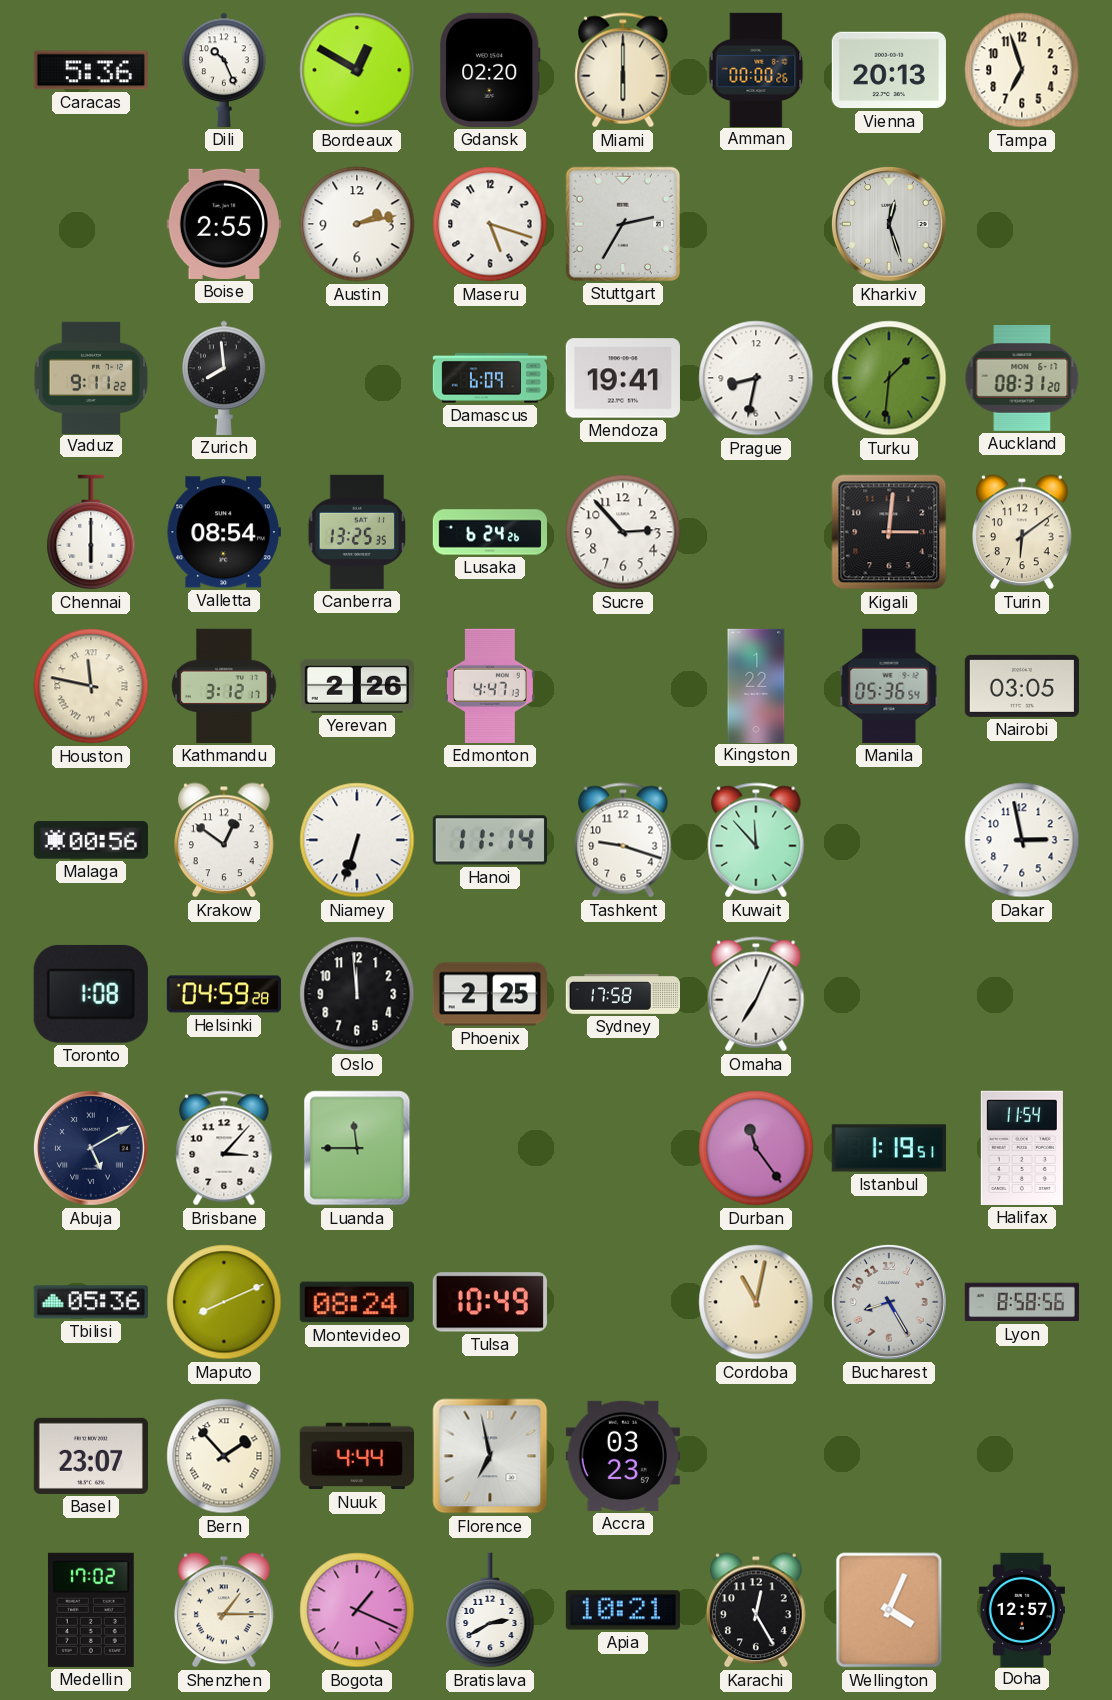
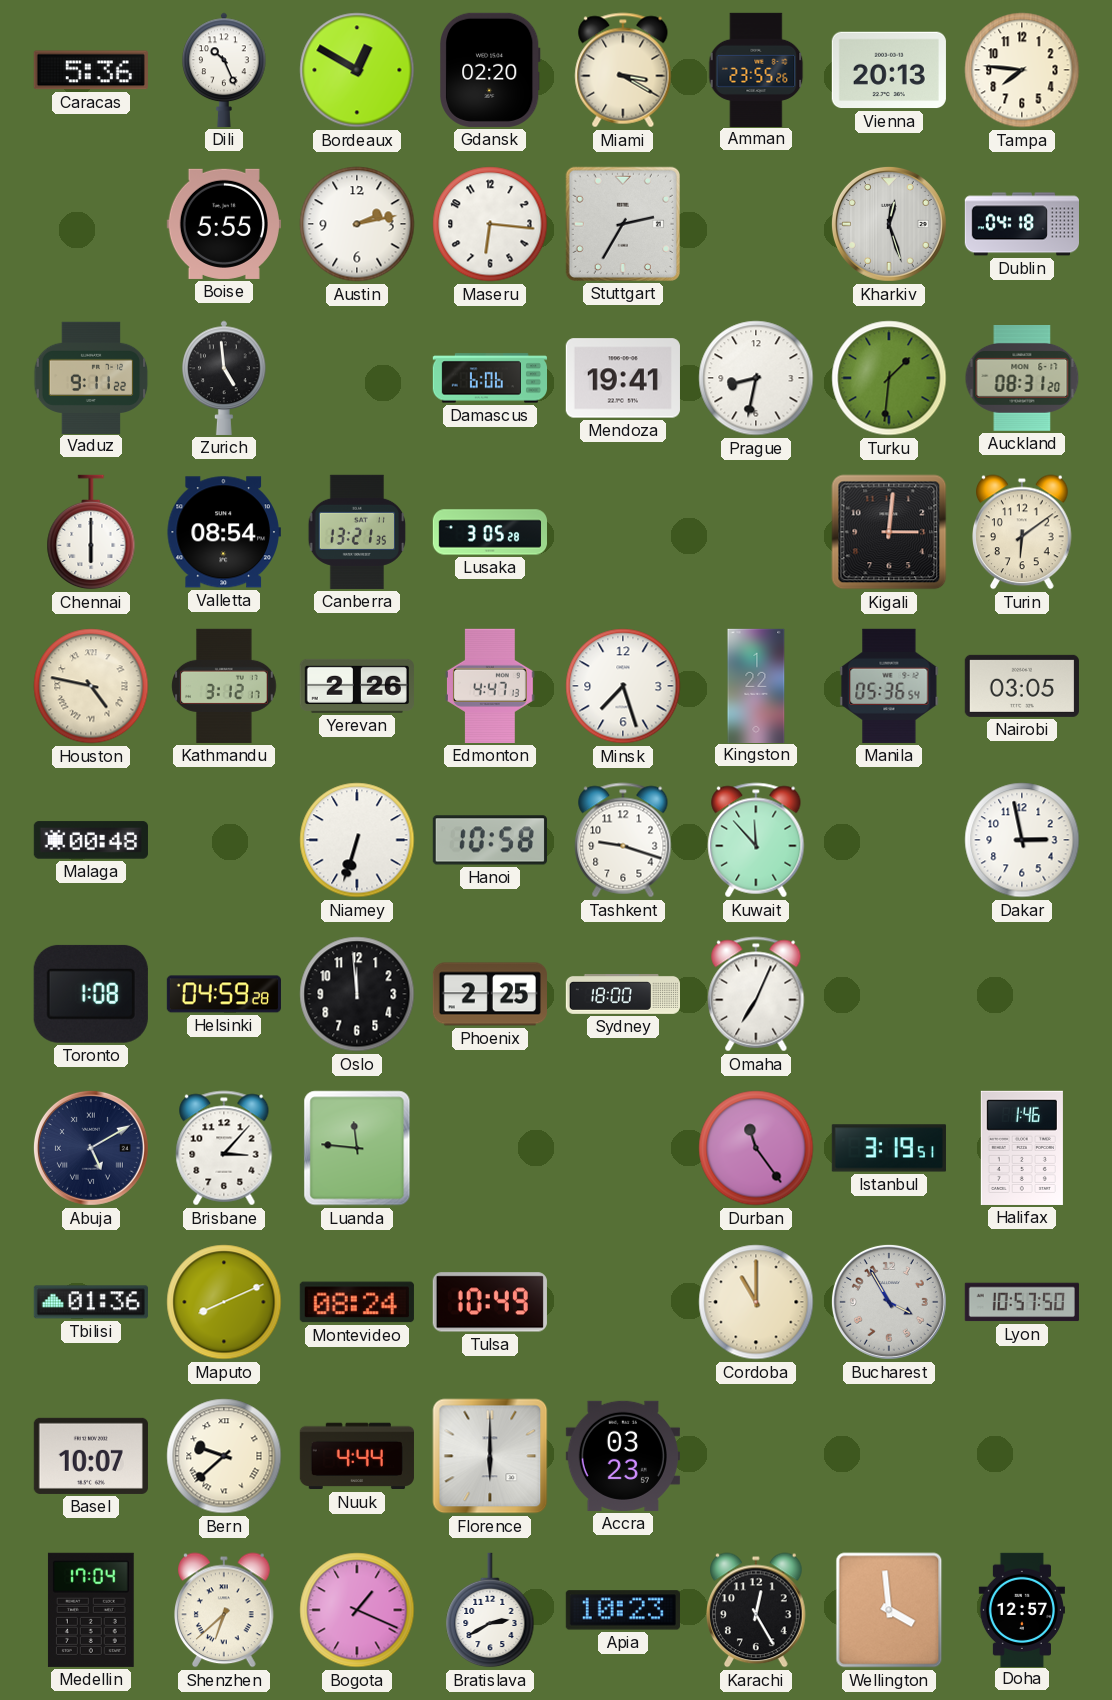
Miami: 6:00 -> 3:20 (623, 70)
Amman: 00:00 -> 23:55 (756, 69)
Tampa: 6:57 -> 7:46 (1022, 70)
Boise: 2:55 -> 5:55 (224, 224)
Maseru: 5:18 -> 6:16 (490, 224)
Dublin: none -> 04:18 (1021, 224)
Zurich: 7:59 -> 4:59 (224, 378)
Damascus: 6:09 -> 6:06 (489, 378)
Canberra: 13:25 -> 13:21 (357, 532)
Lusaka: 6:24 -> 3:05 (489, 532)
Sucre: 2:53 -> none (623, 532)
Houston: 11:47 -> 4:47 (91, 686)
Minsk: none -> 7:27 (623, 686)
Malaga: 00:56 -> 00:48 (91, 840)
Krakow: 12:51 -> none (225, 840)
Hanoi: 11:14 -> 10:58 (490, 840)
Sydney: 17:58 -> 18:00 (622, 995)
Luanda: 11:45 -> 11:46 (357, 1148)
Istanbul: 1:19 -> 3:19 (889, 1148)
Halifax: 11:54 -> 1:46 (1022, 1148)
Tbilisi: 05:36 -> 01:36 (91, 1302)
Cordoba: 11:02 -> 11:00 (756, 1302)
Bucharest: 8:25 -> 3:55 (889, 1302)
Lyon: 8:58 -> 10:57 (1022, 1302)
Basel: 23:07 -> 10:07 (91, 1456)
Bern: 1:53 -> 9:38 (224, 1456)
Florence: 6:58 -> 6:00 (490, 1456)
Medellin: 17:02 -> 17:04 (91, 1610)
Shenzhen: 1:15 -> 6:38 (225, 1610)
Apia: 10:21 -> 10:23 (623, 1610)
Wellington: 4:04 -> 3:59 (889, 1610)
